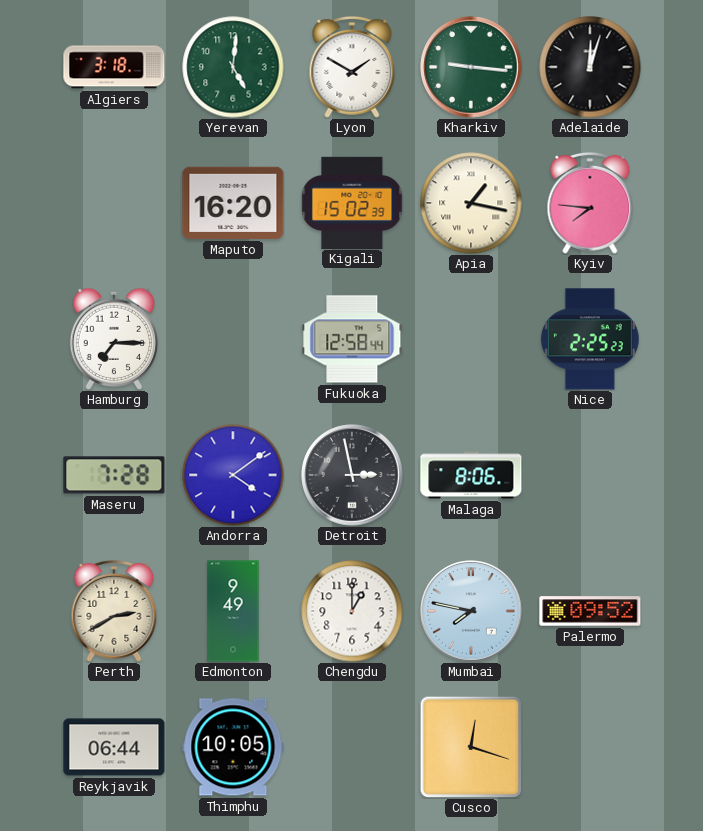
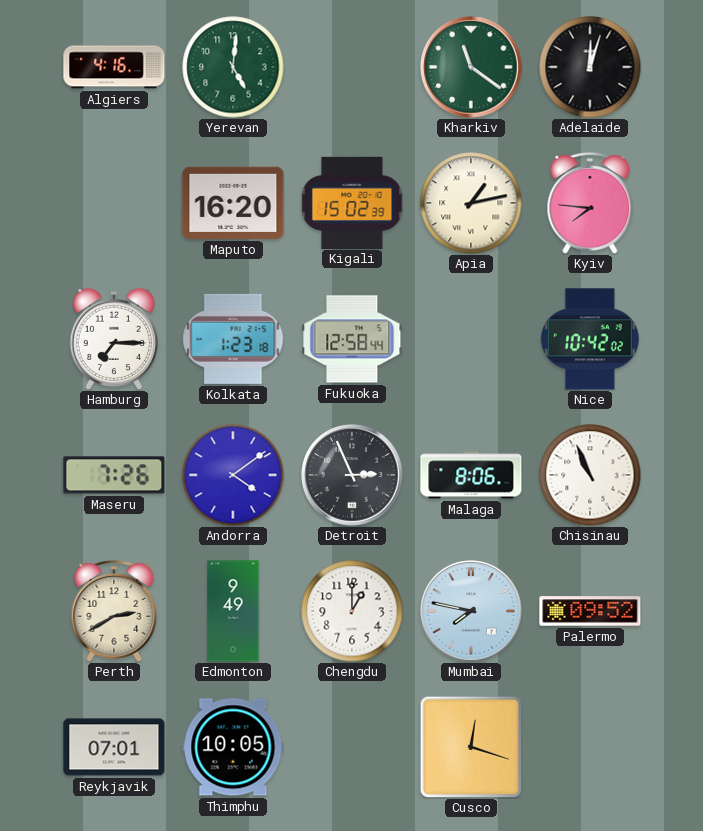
Algiers: 3:18 -> 4:16 (114, 67)
Lyon: 1:50 -> none (352, 67)
Kharkiv: 9:16 -> 11:21 (471, 67)
Apia: 1:17 -> 1:13 (471, 203)
Kolkata: none -> 1:23 (233, 339)
Nice: 2:25 -> 10:42 (590, 339)
Maseru: 7:28 -> 7:26 (114, 475)
Detroit: 2:58 -> 2:56 (352, 475)
Chisinau: none -> 10:56 (590, 475)
Reykjavik: 06:44 -> 07:01 (114, 747)
